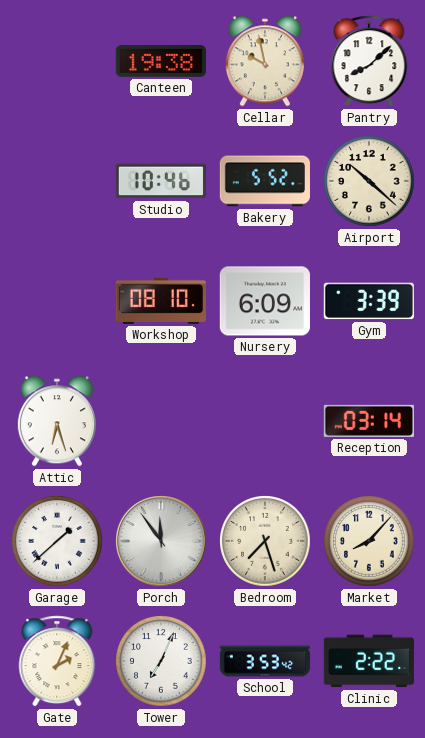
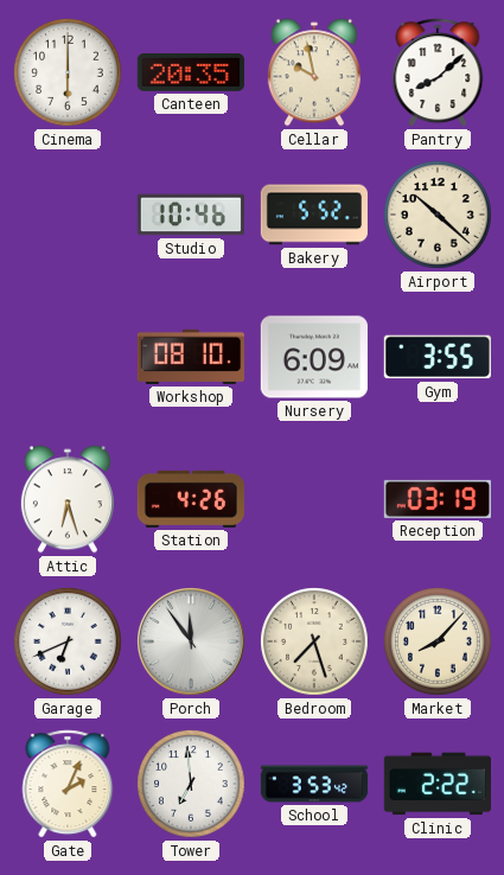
Cinema: none -> 6:00 (69, 74)
Canteen: 19:38 -> 20:35 (190, 74)
Gym: 3:39 -> 3:55 (438, 357)
Station: none -> 4:26 (191, 499)
Reception: 03:14 -> 03:19 (436, 499)
Garage: 1:38 -> 6:41 (69, 643)
Tower: 7:04 -> 6:59 (192, 785)
